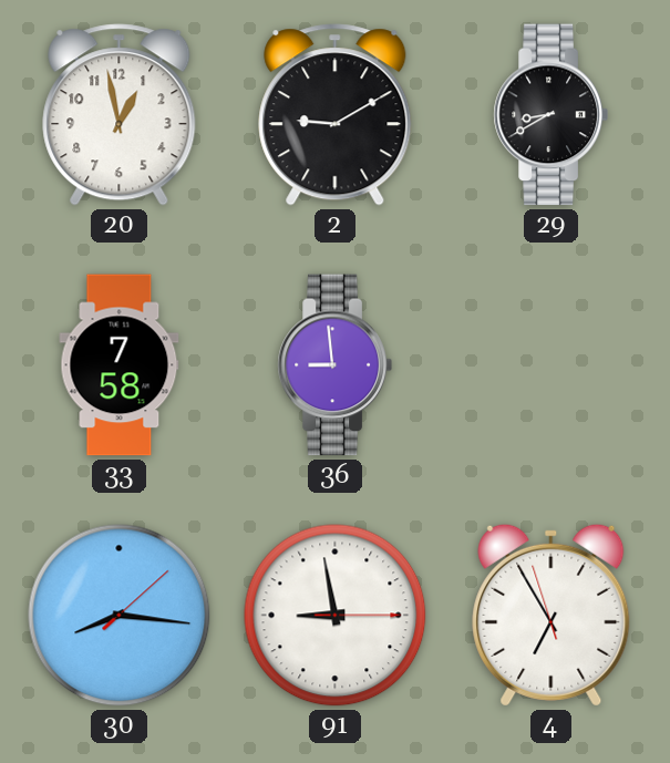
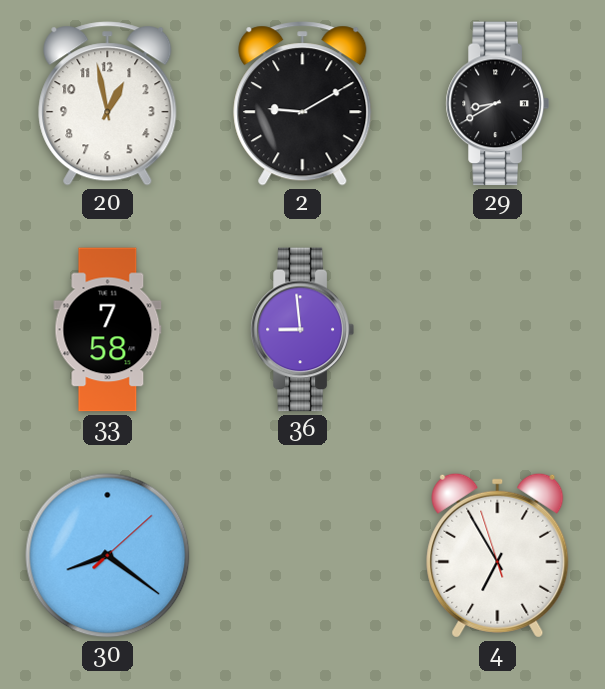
30: 8:16 -> 8:21 (108, 556)
91: 8:58 -> none (336, 616)
